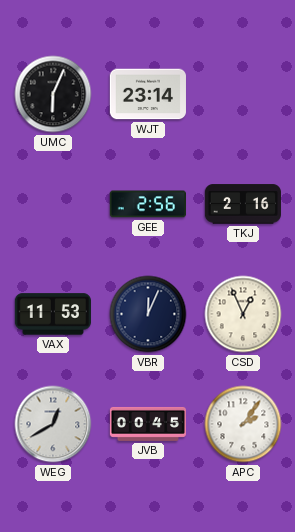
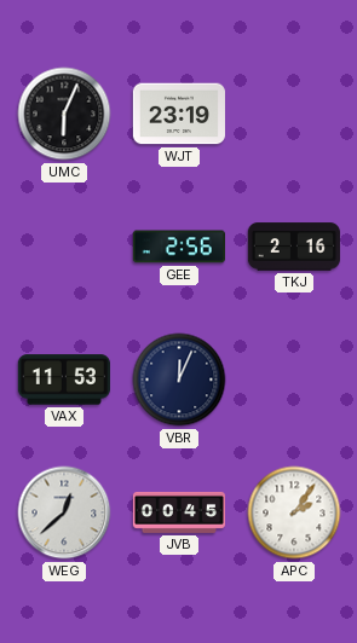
WJT: 23:14 -> 23:19 (179, 114)
CSD: 12:56 -> none (243, 314)
WEG: 12:40 -> 12:38 (64, 512)
